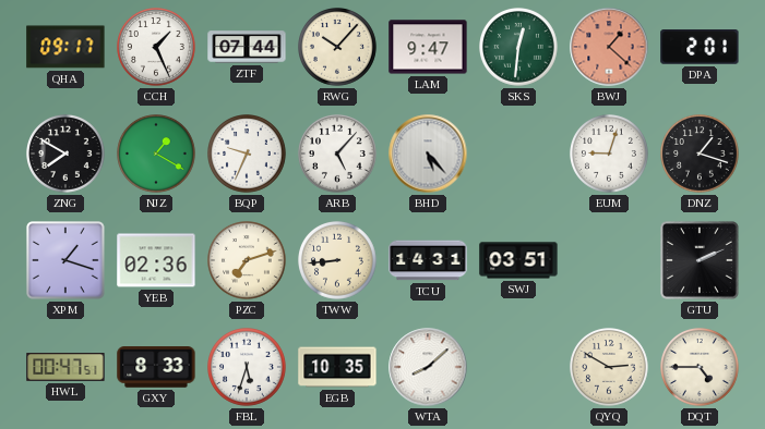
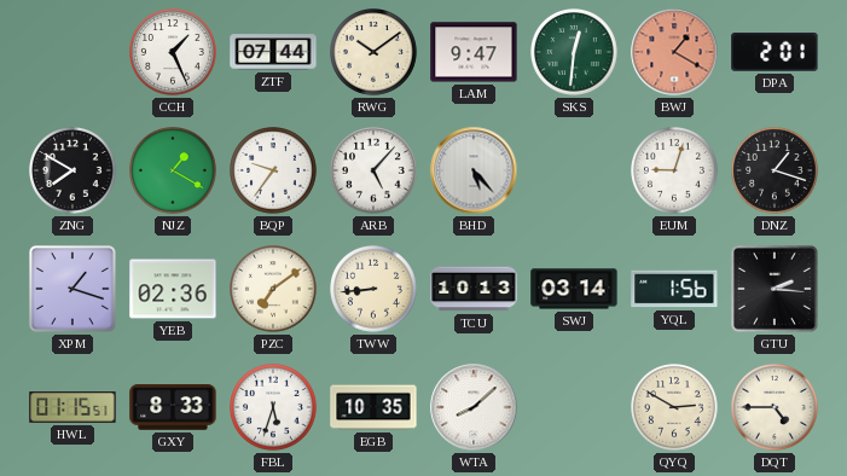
QHA: 09:17 -> none (65, 47)
RWG: 10:07 -> 10:09 (375, 53)
BWJ: 1:22 -> 1:20 (674, 52)
BQP: 9:34 -> 9:36 (274, 172)
PZC: 7:12 -> 7:09 (274, 290)
TCU: 14:31 -> 10:13 (474, 289)
SWJ: 03:51 -> 03:14 (574, 289)
YQL: none -> 1:56 (674, 289)
GTU: 2:11 -> 2:16 (776, 290)
HWL: 00:47 -> 01:15 (72, 408)
